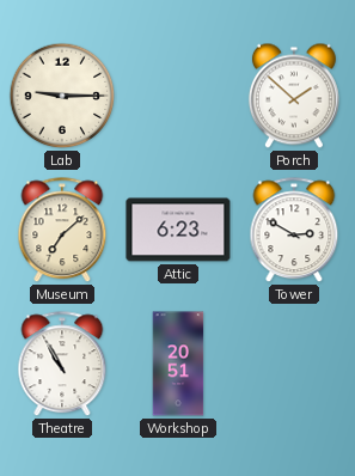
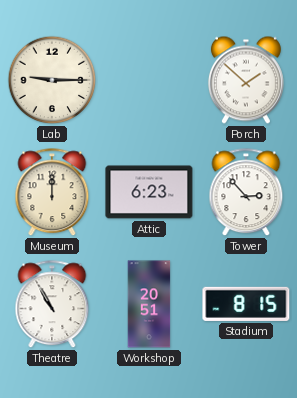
Museum: 7:08 -> 12:00 (52, 193)
Tower: 2:50 -> 2:53 (246, 193)
Stadium: none -> 8:15 (246, 304)
